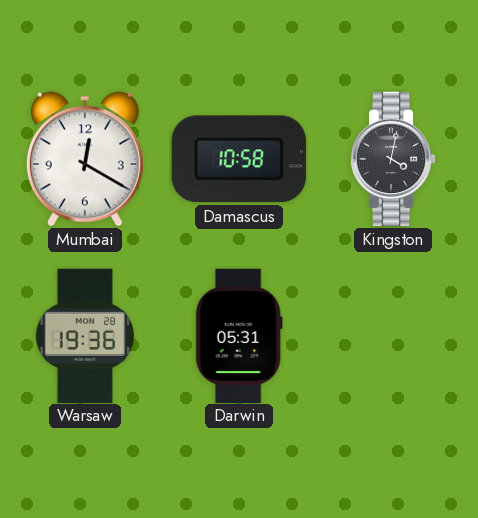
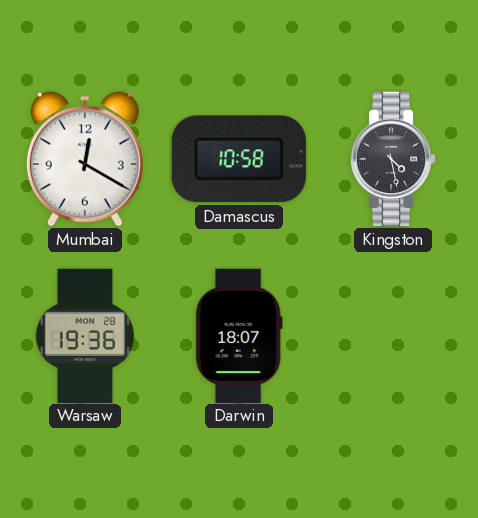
Kingston: 4:02 -> 4:28 (393, 159)
Darwin: 05:31 -> 18:07 (239, 335)
